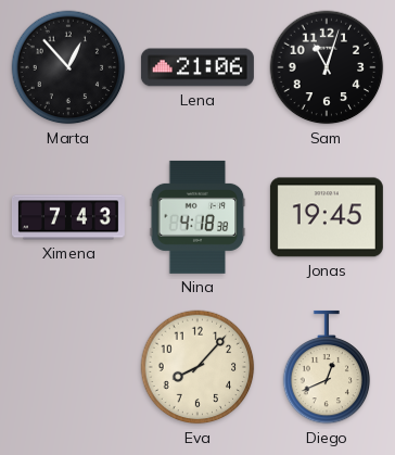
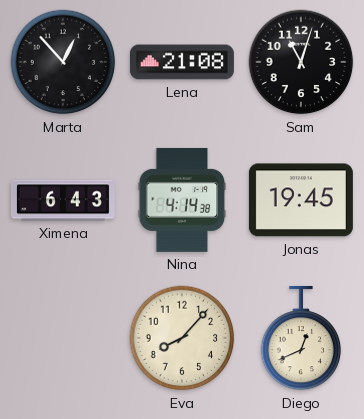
Lena: 21:06 -> 21:08 (182, 62)
Ximena: 7:43 -> 6:43 (63, 200)
Nina: 4:18 -> 4:14 (182, 200)
